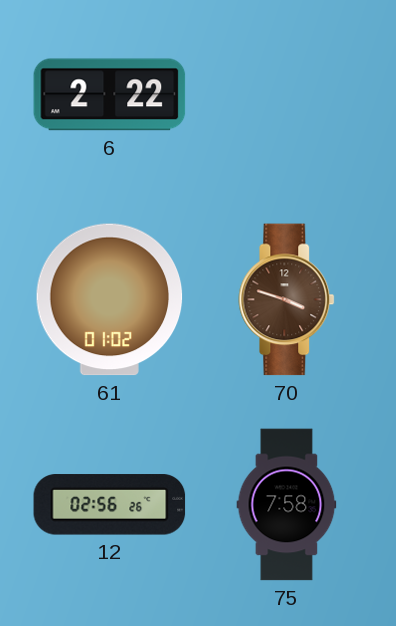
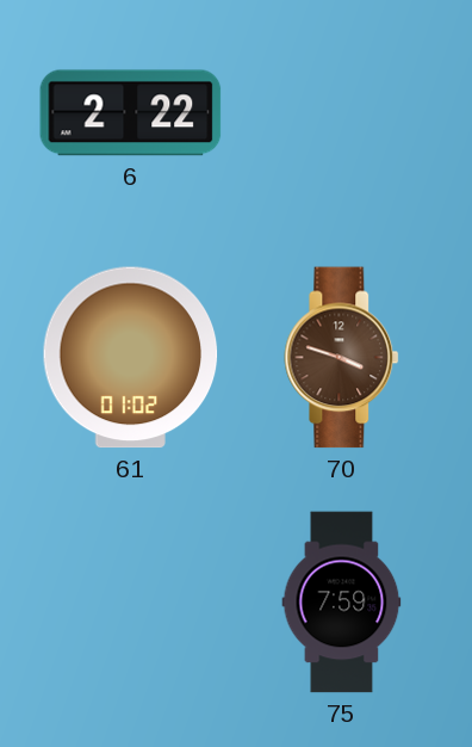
12: 02:56 -> none (110, 505)
75: 7:58 -> 7:59 (342, 603)
